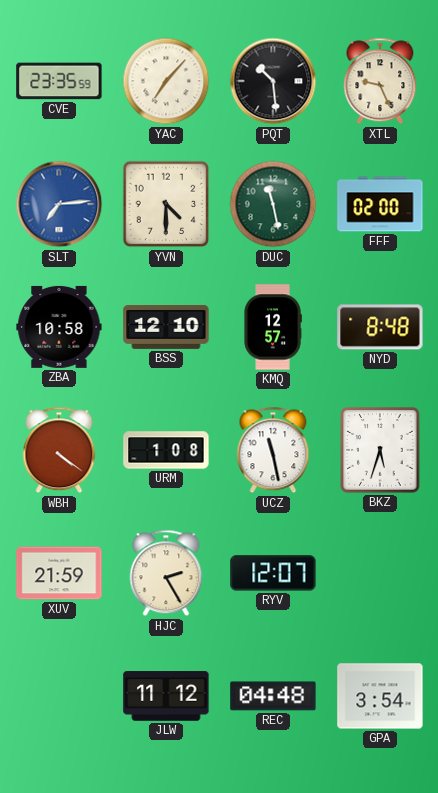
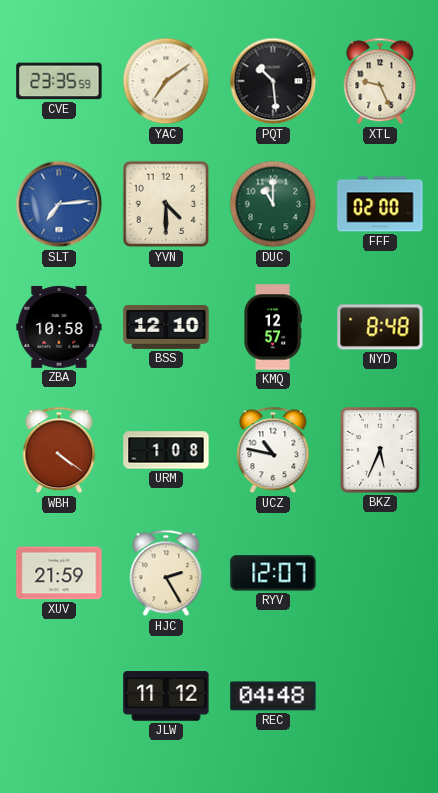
YAC: 7:07 -> 7:09 (166, 81)
DUC: 11:28 -> 11:00 (273, 204)
UCZ: 11:28 -> 10:47 (273, 450)
BKZ: 5:33 -> 5:34 (380, 450)
GPA: 3:54 -> none (380, 696)
